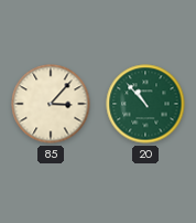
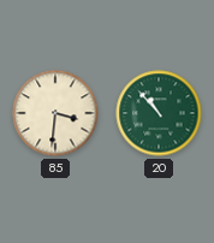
85: 3:07 -> 3:31 (55, 113)
